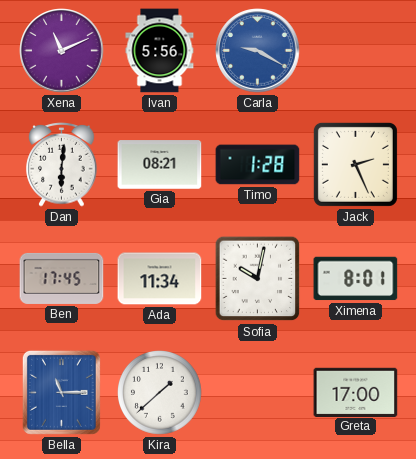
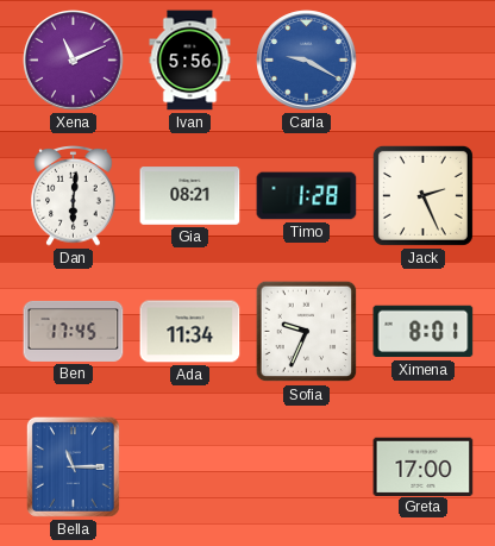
Sofia: 10:02 -> 9:34 (307, 332)
Kira: 1:38 -> none (160, 393)
